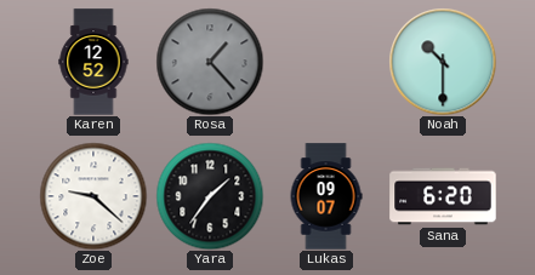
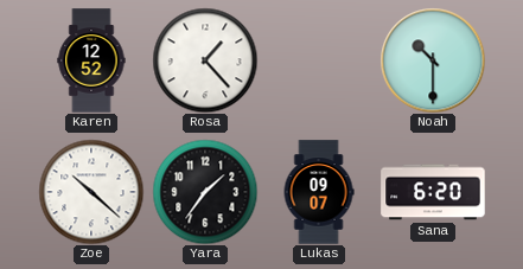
Rosa dial: grey -> white (205, 60)
Zoe: 9:22 -> 10:22 (91, 192)
